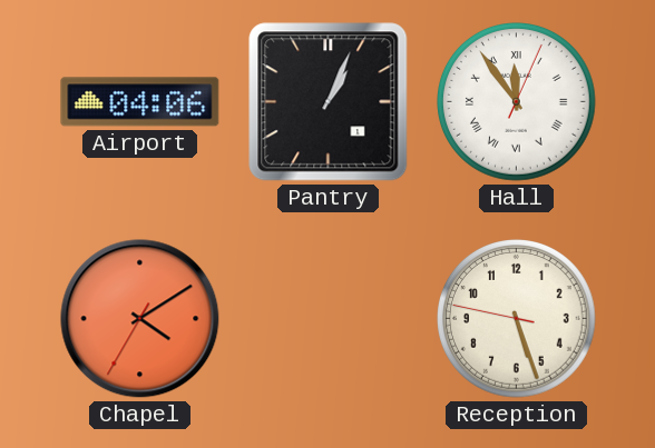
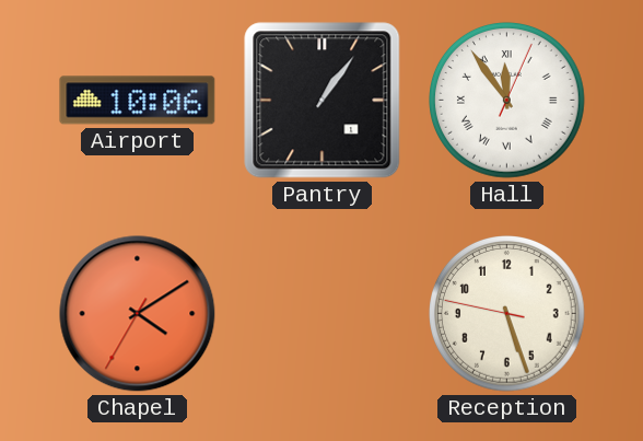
Airport: 04:06 -> 10:06 (138, 101)
Pantry: 1:04 -> 1:06 (323, 101)
